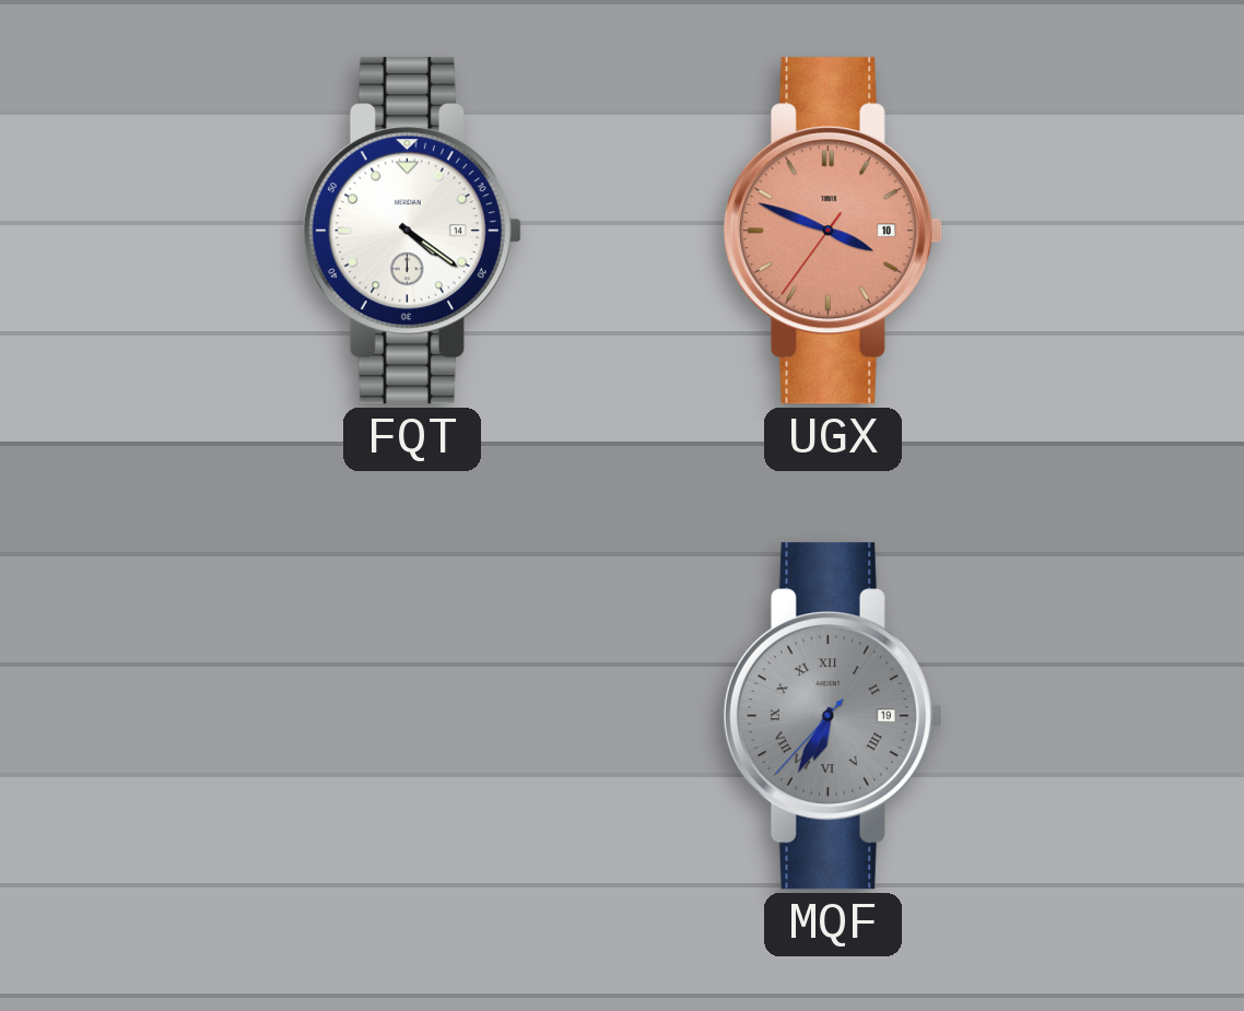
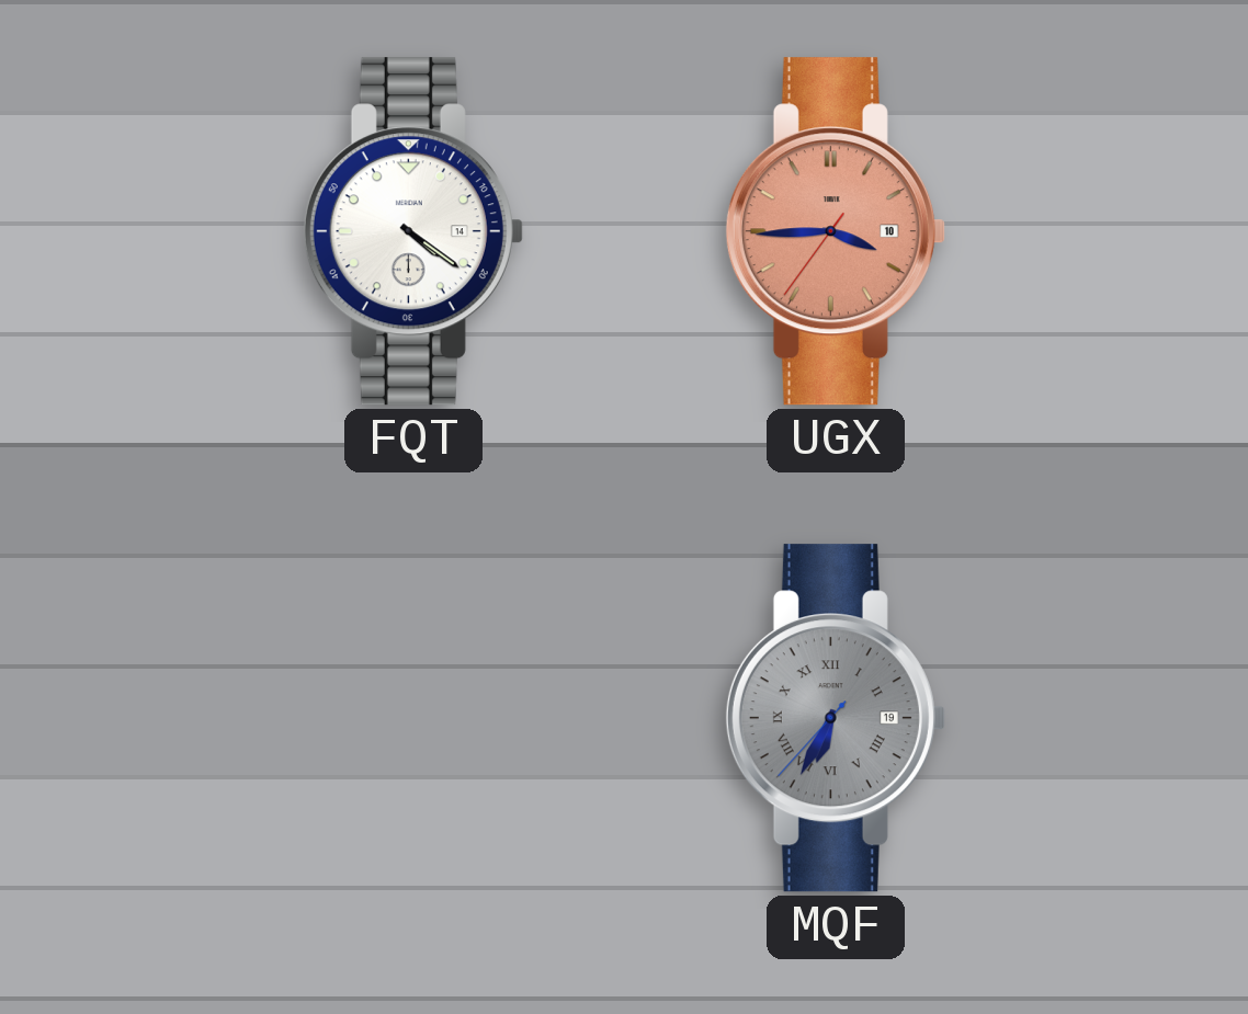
UGX: 3:48 -> 3:44 (836, 231)
